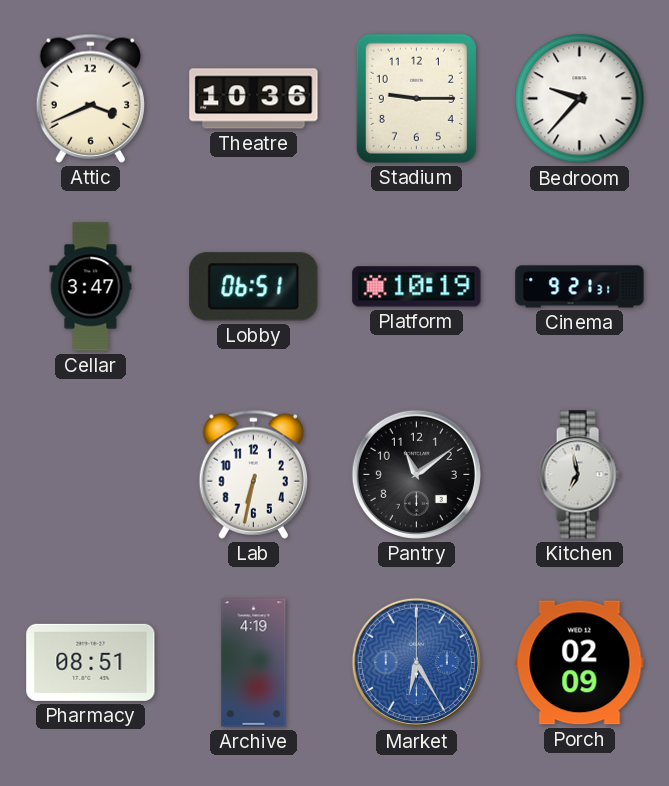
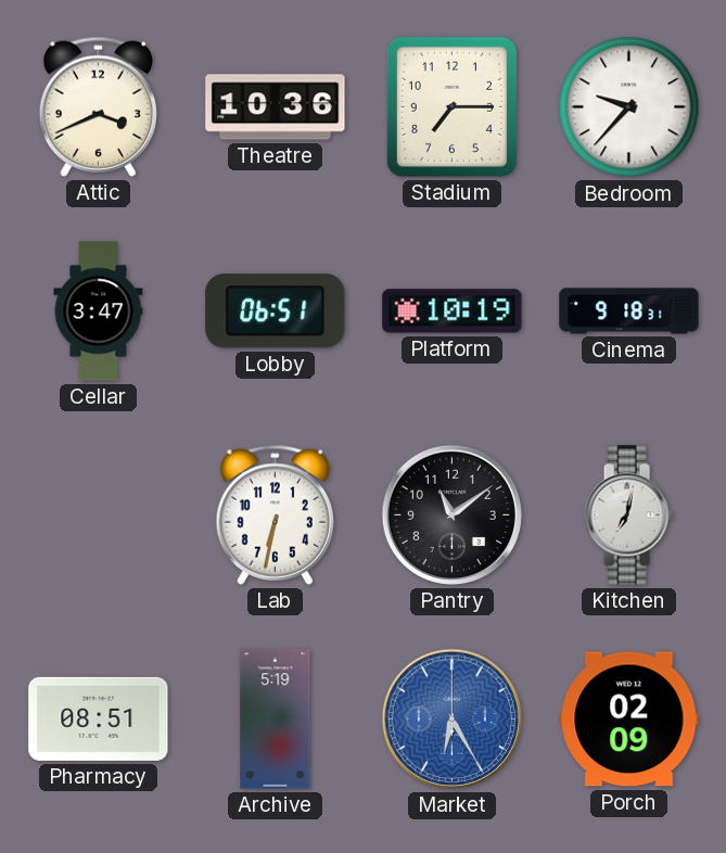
Stadium: 9:15 -> 7:15 (451, 106)
Cinema: 9:21 -> 9:18 (629, 311)
Kitchen: 6:58 -> 7:02 (628, 515)
Archive: 4:19 -> 5:19 (276, 720)
